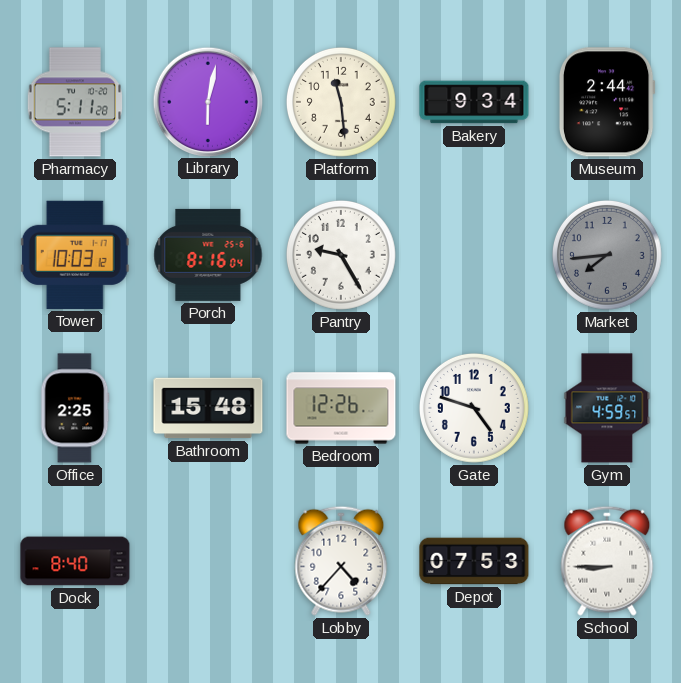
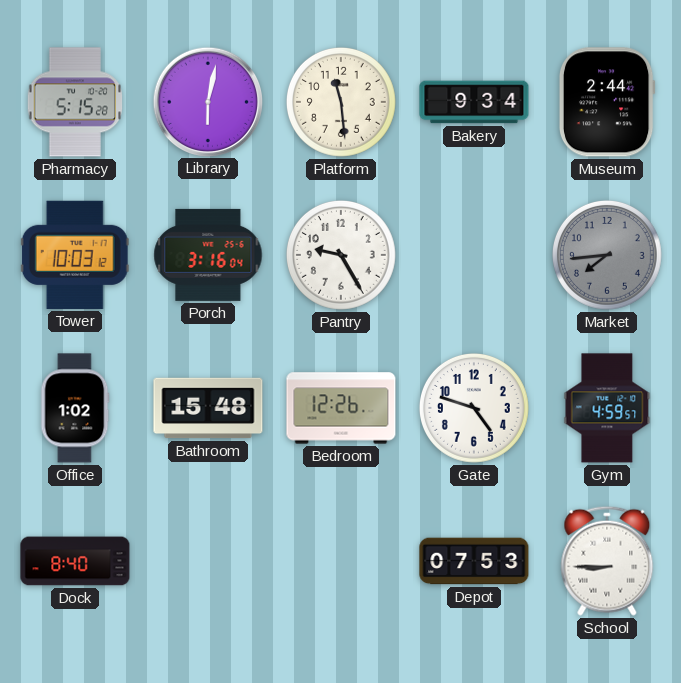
Pharmacy: 5:11 -> 5:15 (74, 102)
Porch: 8:16 -> 3:16 (208, 255)
Office: 2:25 -> 1:02 (75, 408)
Lobby: 4:37 -> none (341, 561)
